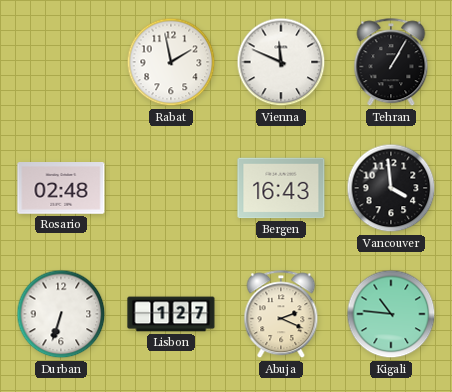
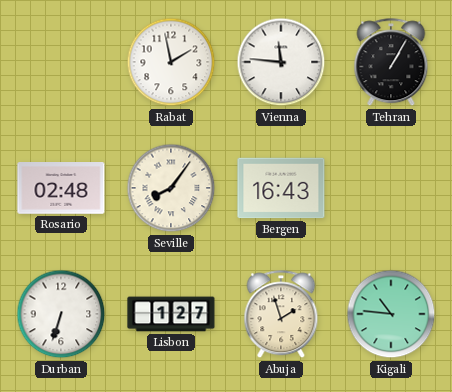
Vienna: 11:49 -> 11:46 (281, 62)
Seville: none -> 8:06 (171, 188)
Vancouver: 3:59 -> none (391, 188)
Abuja: 2:19 -> 1:57 (281, 315)
